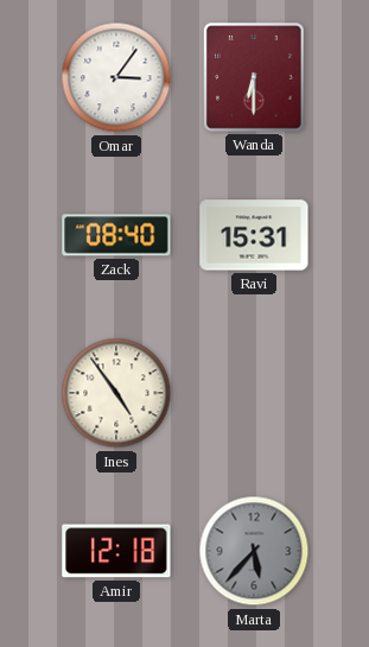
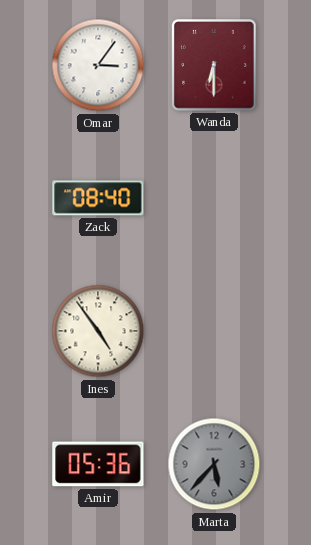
Ravi: 15:31 -> none (254, 235)
Amir: 12:18 -> 05:36 (98, 464)
